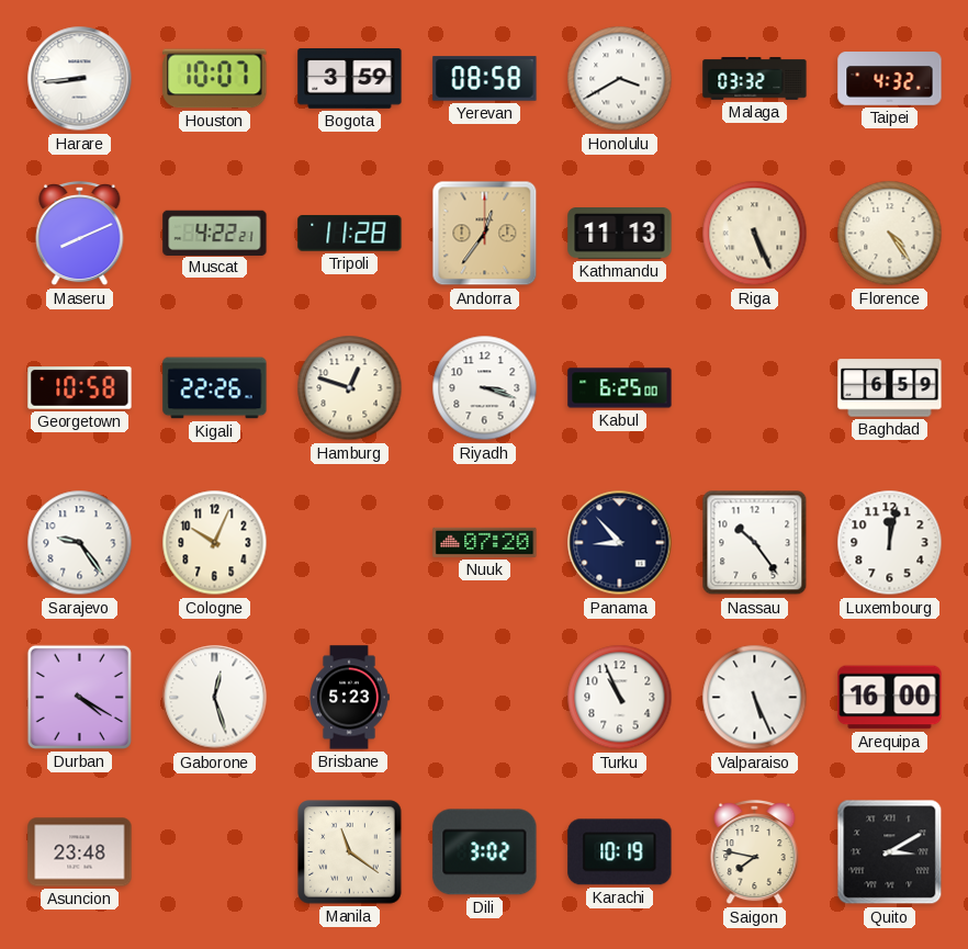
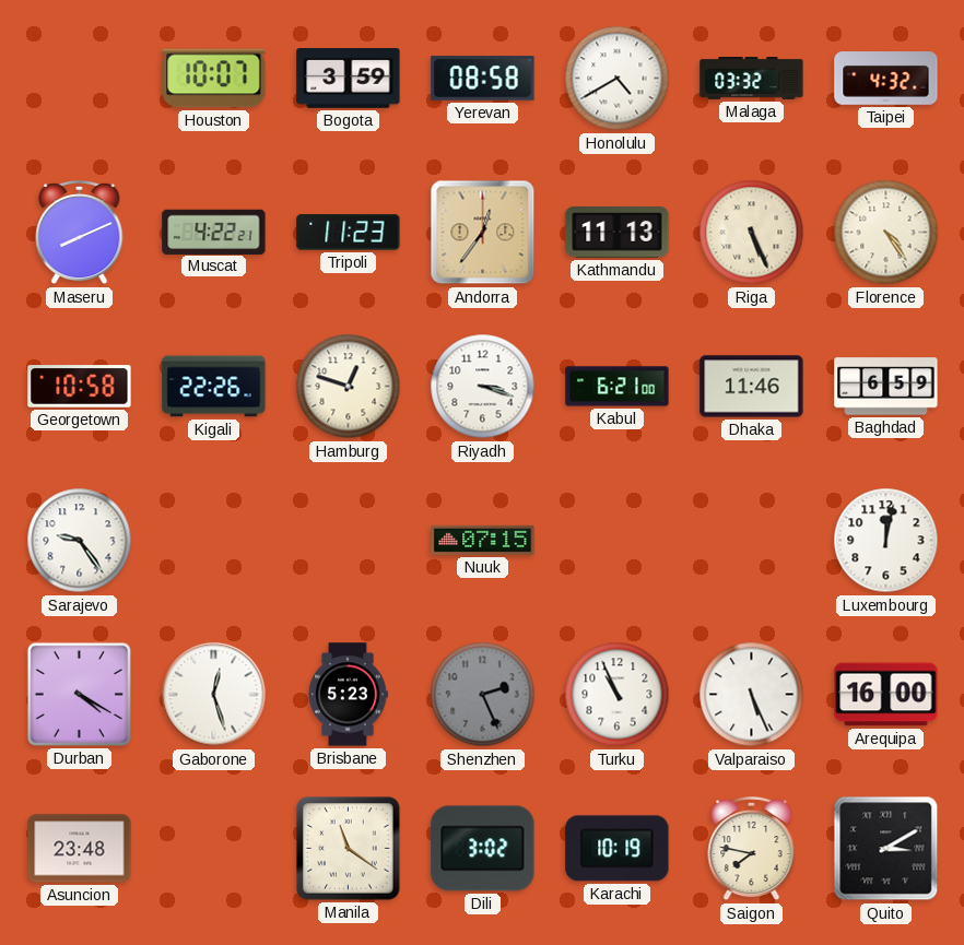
Harare: 8:44 -> none (80, 79)
Honolulu: 3:40 -> 4:40 (618, 79)
Tripoli: 11:28 -> 11:23 (349, 233)
Kabul: 6:25 -> 6:21 (618, 387)
Dhaka: none -> 11:46 (752, 387)
Cologne: 10:04 -> none (215, 543)
Nuuk: 07:20 -> 07:15 (483, 540)
Panama: 8:53 -> none (620, 543)
Nassau: 10:24 -> none (755, 543)
Shenzhen: none -> 2:26 (483, 695)
